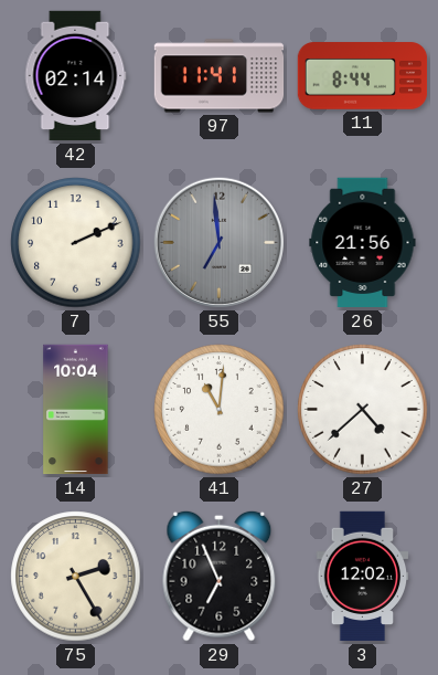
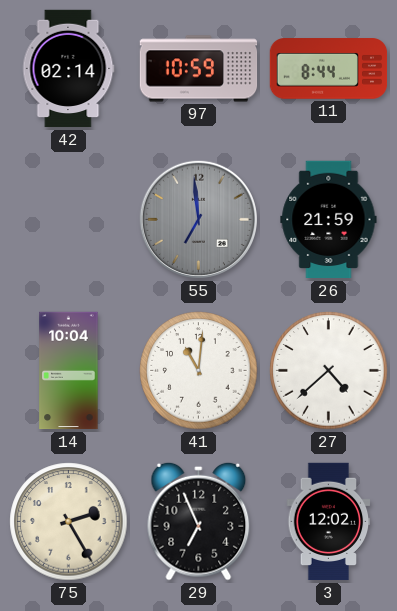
97: 11:41 -> 10:59 (199, 69)
7: 2:11 -> none (76, 243)
26: 21:56 -> 21:59 (329, 220)
